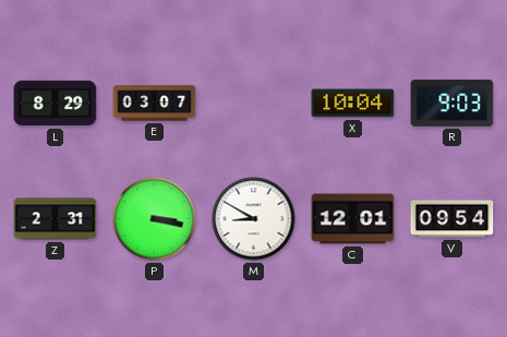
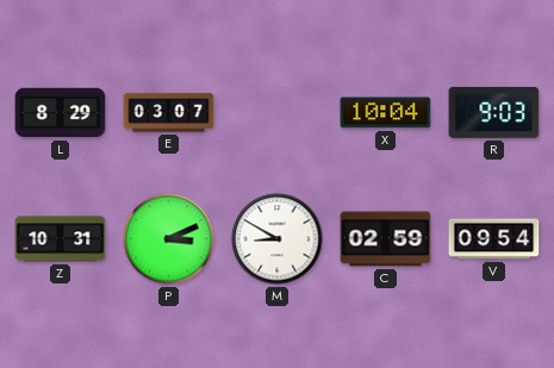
Z: 2:31 -> 10:31 (61, 239)
P: 3:17 -> 3:11 (169, 239)
C: 12:01 -> 02:59 (386, 239)
